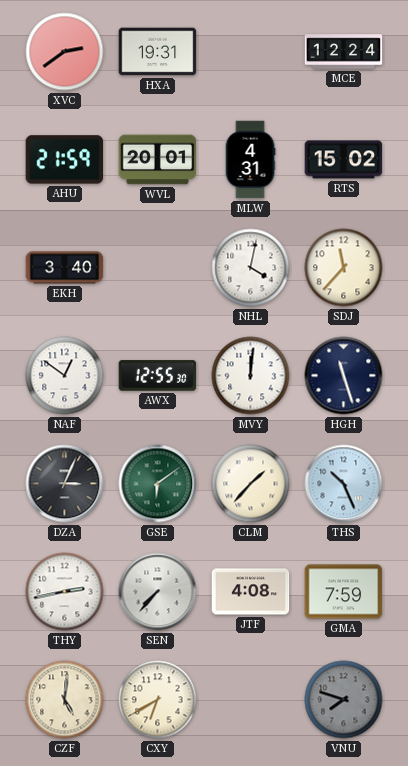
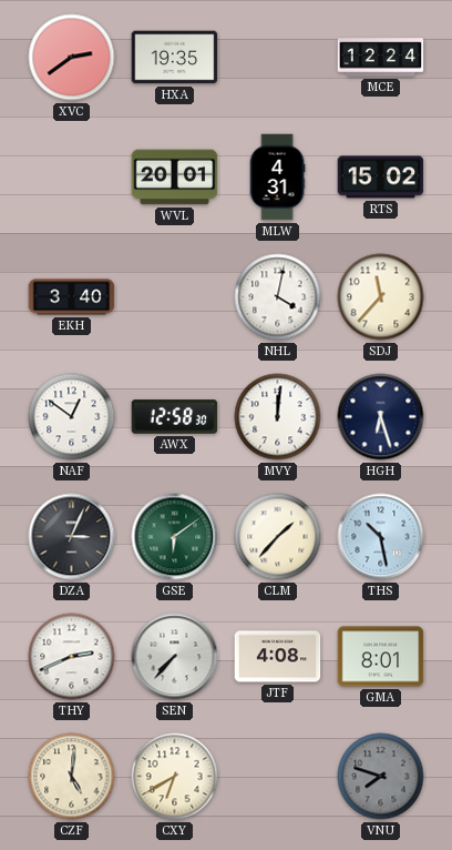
HXA: 19:31 -> 19:35 (175, 58)
AHU: 21:59 -> none (65, 160)
AWX: 12:55 -> 12:58 (175, 417)
HGH: 11:27 -> 6:27 (381, 417)
THS: 10:26 -> 10:28 (381, 537)
THY: 2:43 -> 2:41 (72, 657)
GMA: 7:59 -> 8:01 (381, 657)
